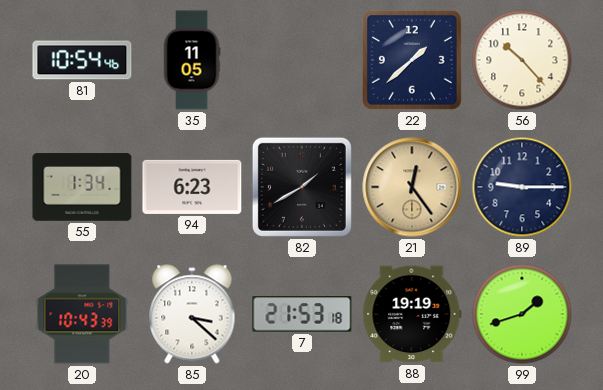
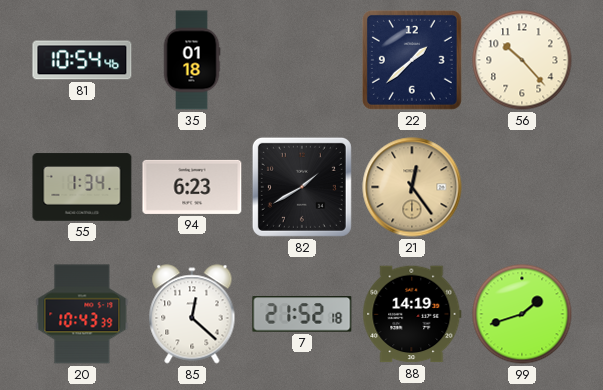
35: 11:05 -> 01:18 (192, 60)
89: 9:15 -> none (522, 187)
85: 3:22 -> 12:22 (192, 314)
7: 21:53 -> 21:52 (302, 314)
88: 19:19 -> 14:19 (412, 314)
